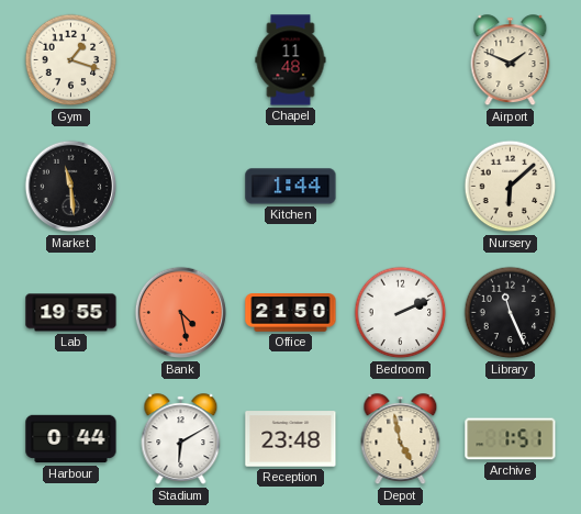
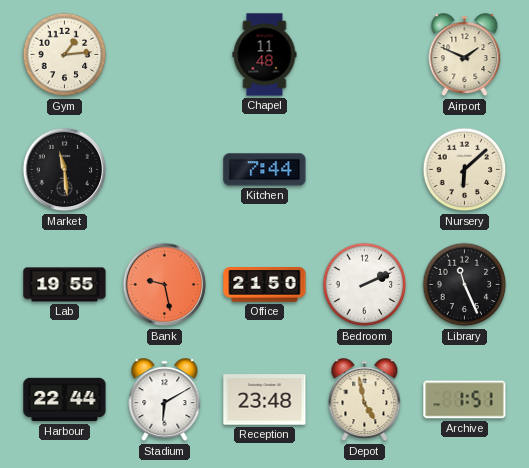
Gym: 1:18 -> 1:14 (65, 55)
Kitchen: 1:44 -> 7:44 (265, 170)
Bank: 4:28 -> 9:28 (165, 285)
Harbour: 0:44 -> 22:44 (65, 400)
